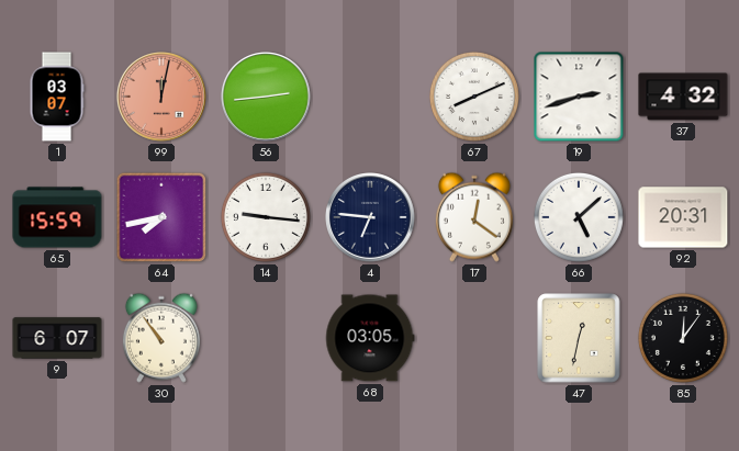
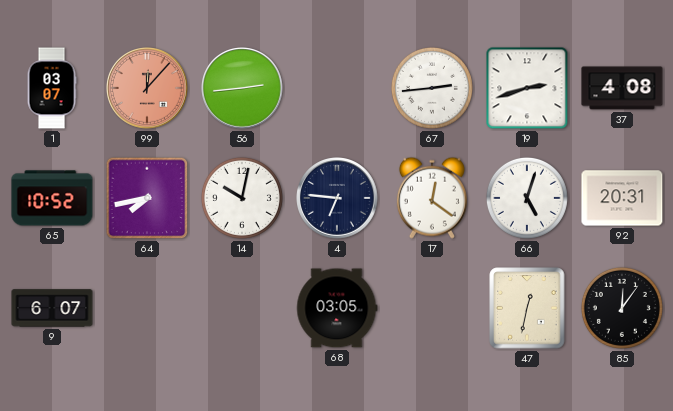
99: 12:02 -> 12:07 (148, 89)
67: 8:11 -> 2:44 (432, 88)
37: 4:32 -> 4:08 (622, 88)
65: 15:59 -> 10:52 (52, 198)
14: 9:16 -> 10:02 (242, 198)
66: 5:08 -> 5:03 (527, 198)
30: 10:54 -> none (161, 338)
